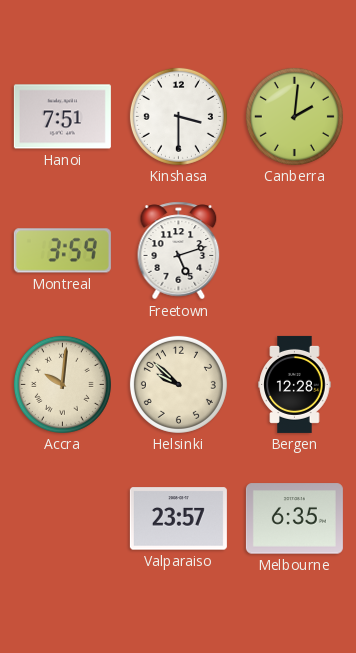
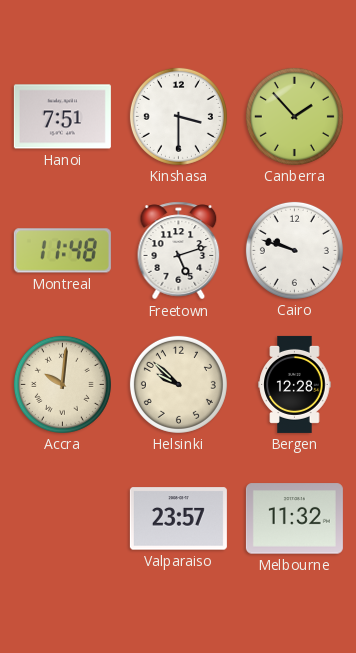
Canberra: 2:01 -> 1:53 (294, 116)
Montreal: 3:59 -> 11:48 (62, 251)
Cairo: none -> 9:48 (294, 250)
Melbourne: 6:35 -> 11:32 (294, 519)
